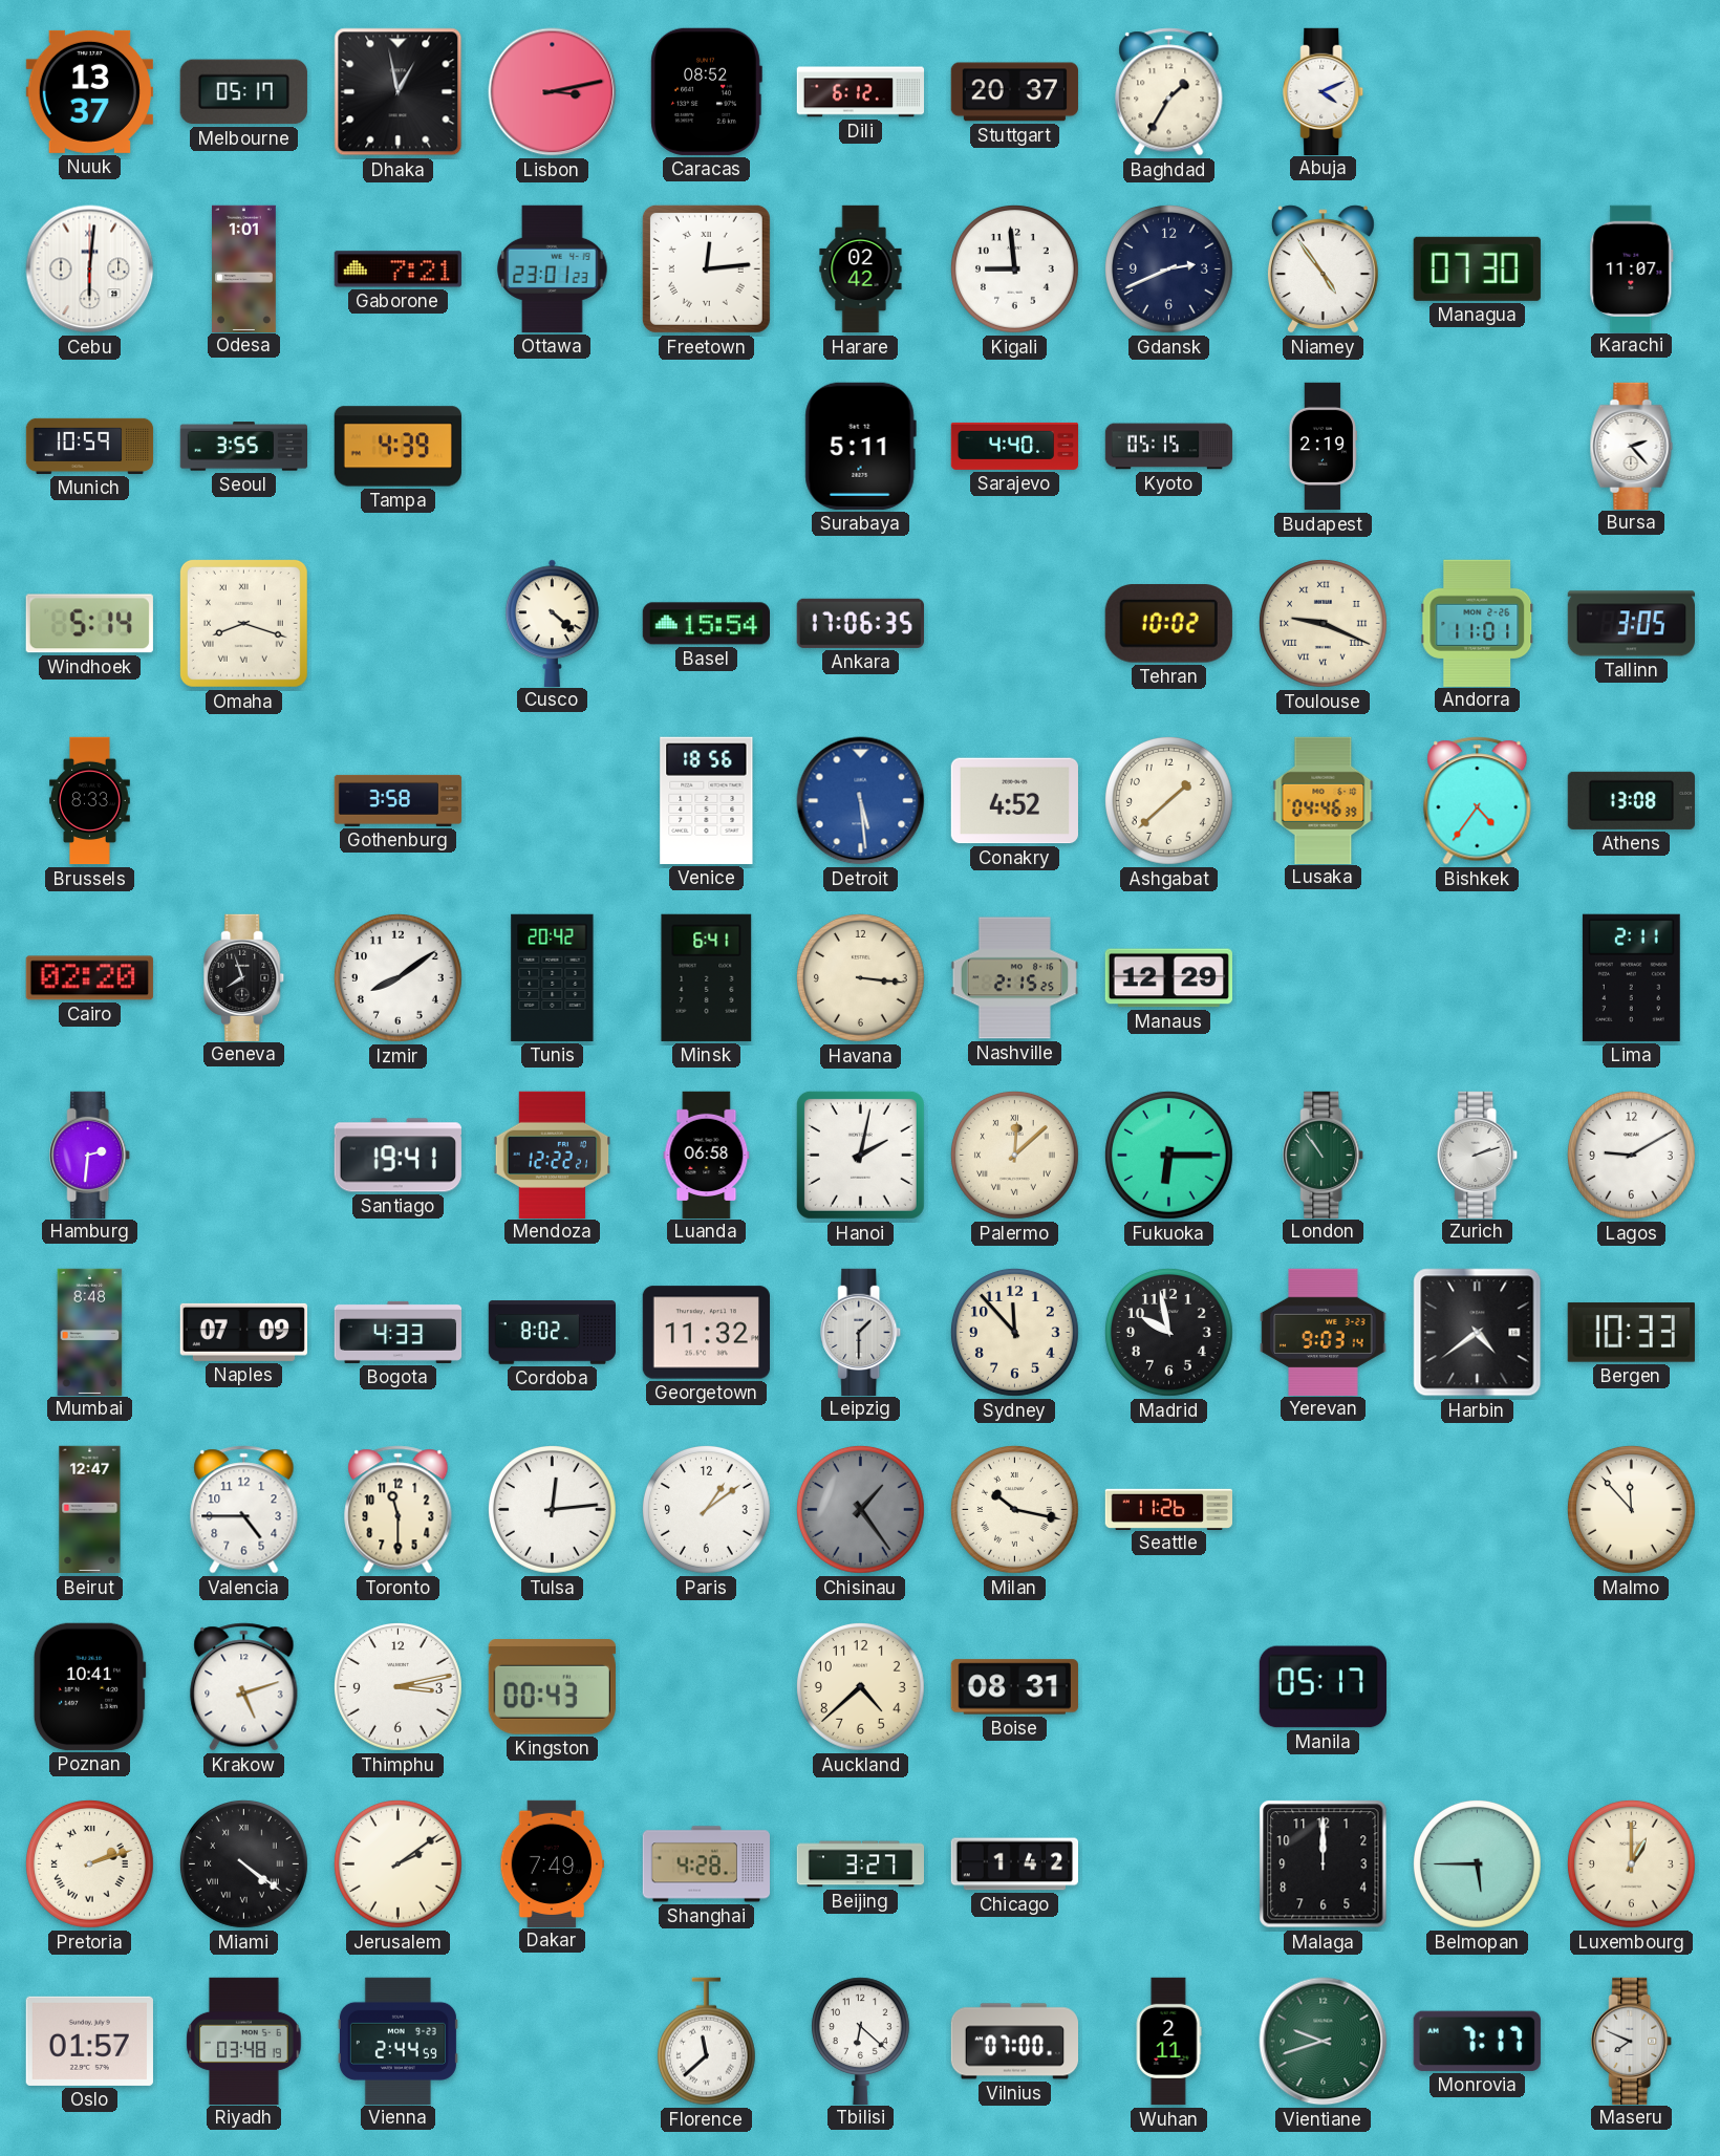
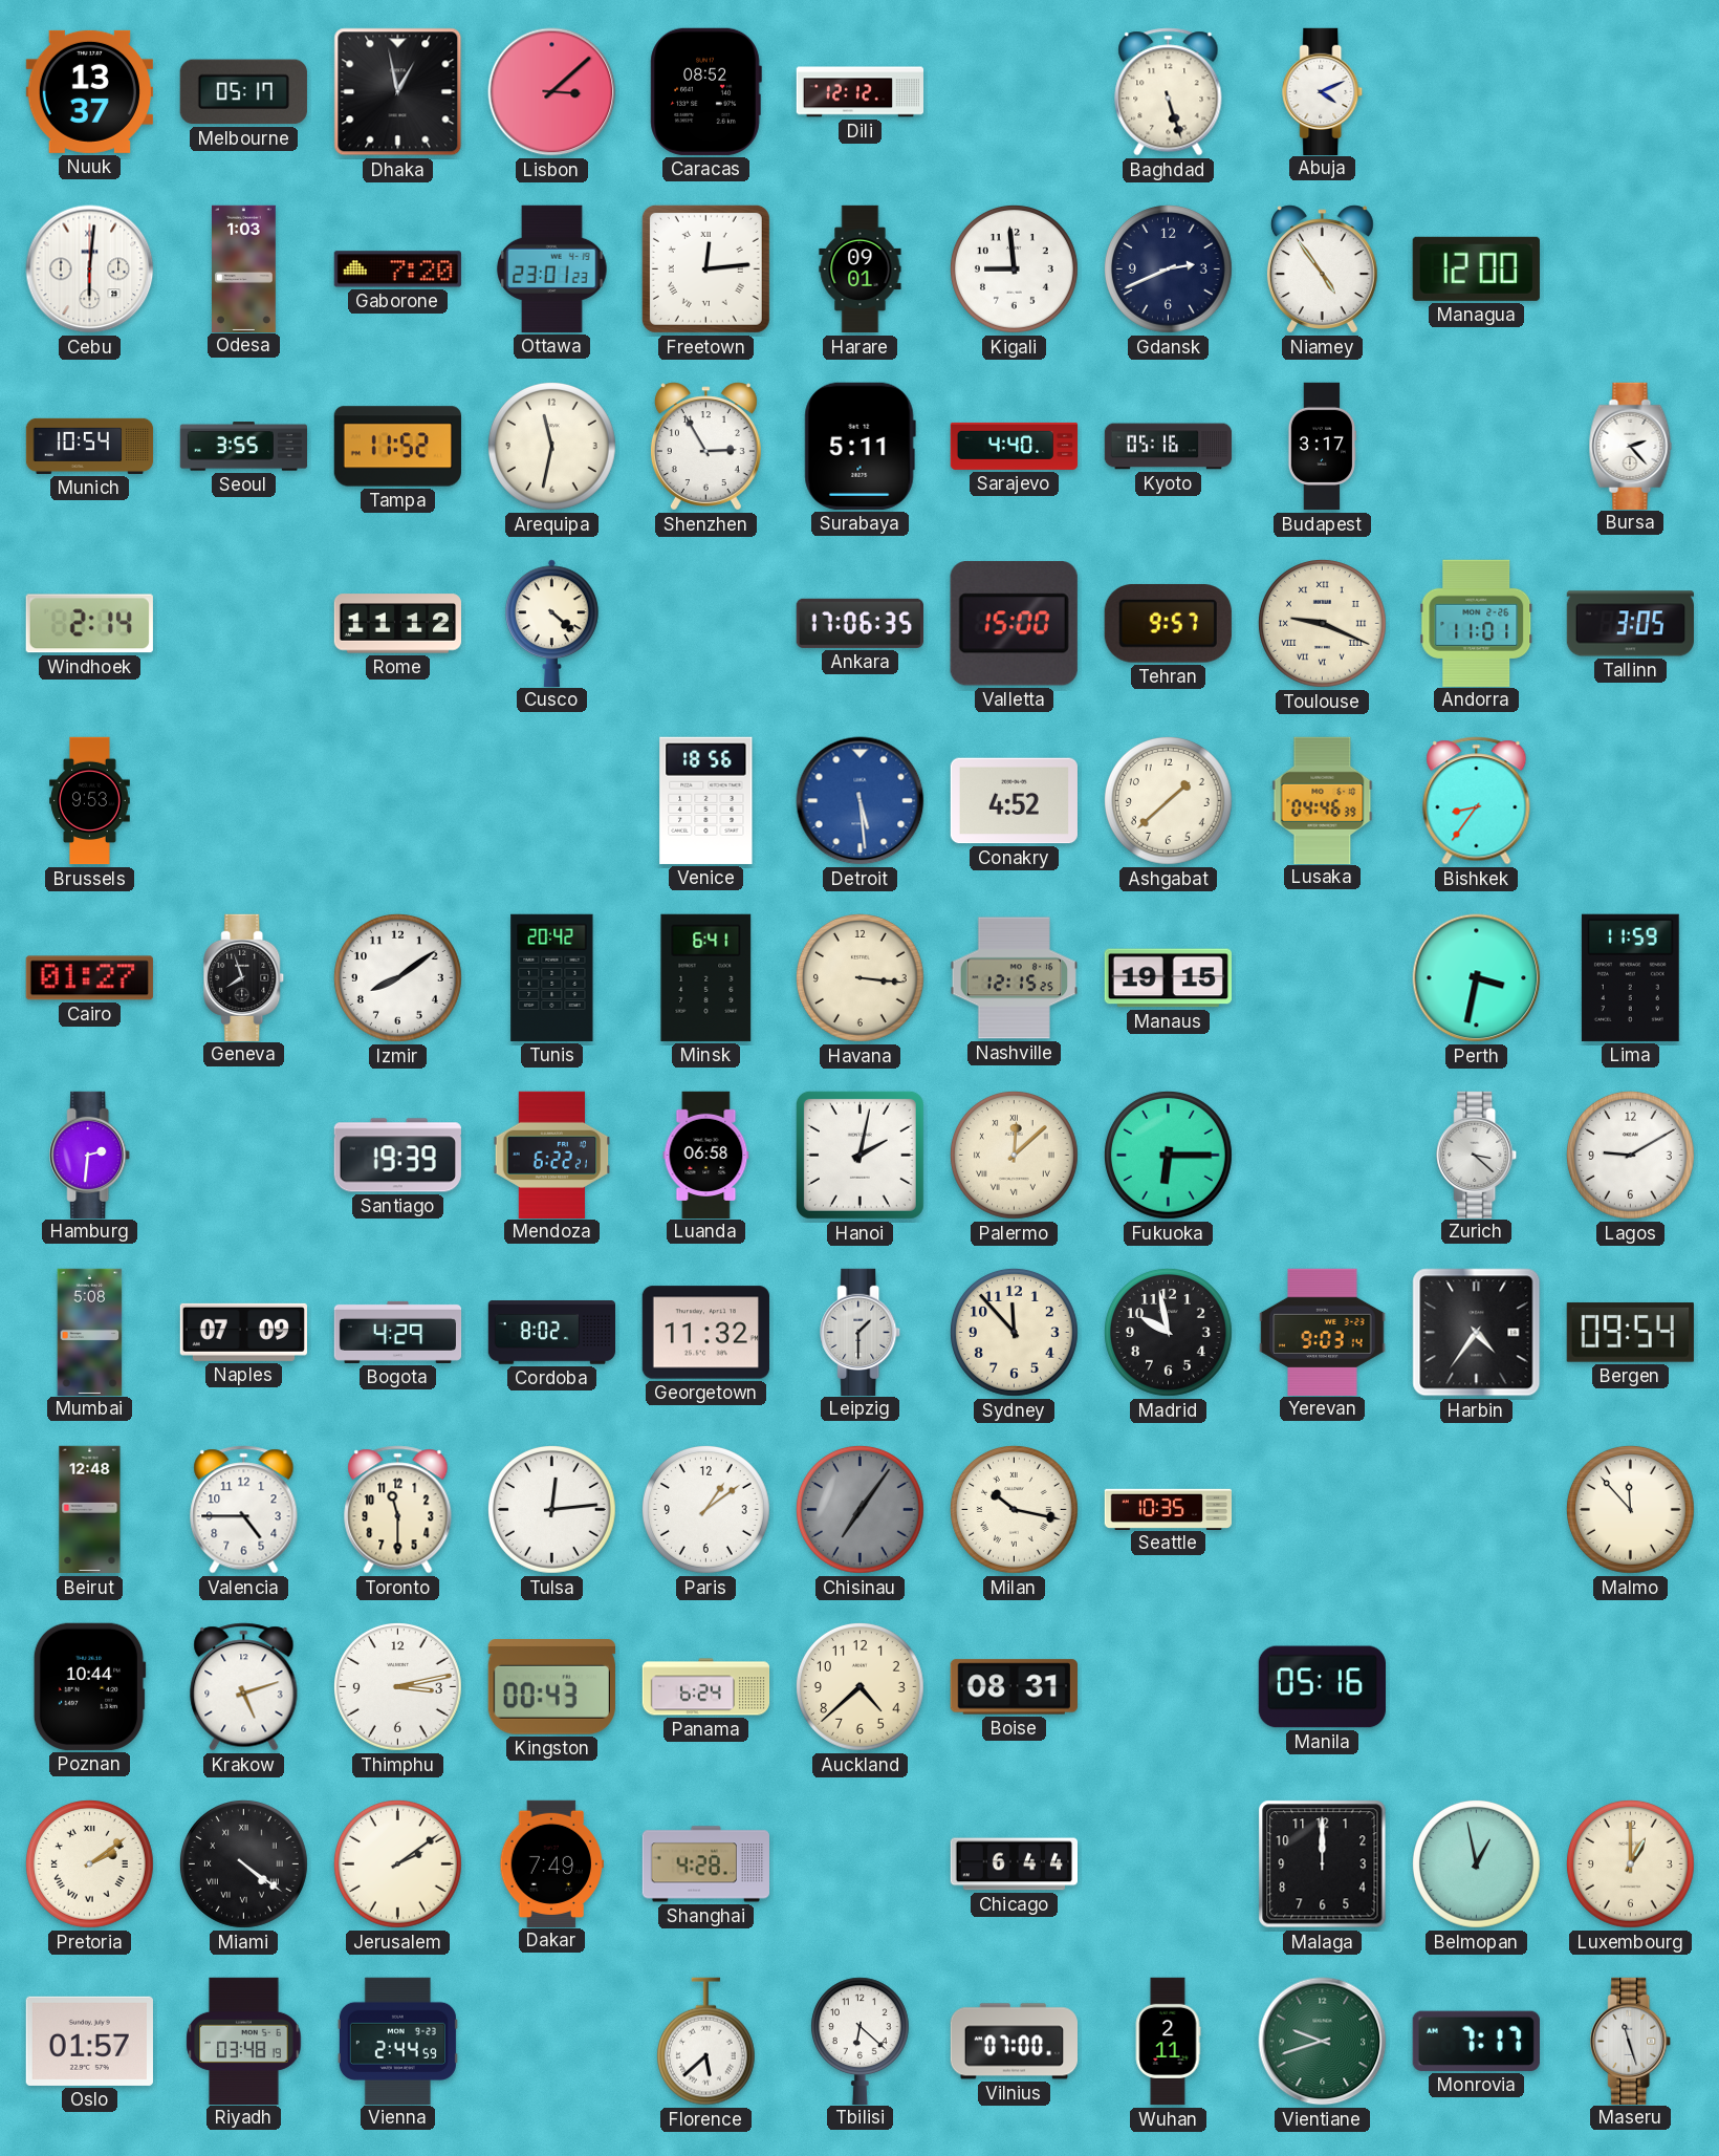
Lisbon: 3:13 -> 3:08 (552, 92)
Dili: 6:12 -> 12:12 (861, 92)
Stuttgart: 20:37 -> none (1014, 92)
Baghdad: 1:35 -> 5:27 (1169, 92)
Odesa: 1:01 -> 1:03 (244, 268)
Gaborone: 7:21 -> 7:20 (397, 269)
Harare: 02:42 -> 09:01 (861, 269)
Managua: 07:30 -> 12:00 (1476, 268)
Karachi: 11:07 -> none (1632, 268)
Munich: 10:59 -> 10:54 (90, 446)
Tampa: 4:39 -> 11:52 (397, 447)
Arequipa: none -> 11:32 (552, 447)
Shenzhen: none -> 2:55 (705, 447)
Kyoto: 05:15 -> 05:16 (1169, 447)
Budapest: 2:19 -> 3:17 (1322, 447)
Windhoek: 5:14 -> 2:14 (89, 624)
Omaha: 8:18 -> none (243, 623)
Rome: none -> 11:12 (397, 624)
Basel: 15:54 -> none (706, 624)
Valletta: none -> 15:00 (1014, 624)
Tehran: 10:02 -> 9:57 (1168, 624)
Brussels: 8:33 -> 9:53 (90, 801)
Gothenburg: 3:58 -> none (399, 800)
Bishkek: 4:36 -> 8:36 (1477, 801)
Athens: 13:08 -> none (1631, 800)
Cairo: 02:20 -> 01:27 (89, 978)
Nashville: 2:15 -> 12:15 (1014, 978)
Manaus: 12:29 -> 19:15 (1168, 978)
Perth: none -> 3:32 (1477, 978)
Lima: 2:11 -> 11:59 (1630, 977)
Santiago: 19:41 -> 19:39 (397, 1156)
Mendoza: 12:22 -> 6:22 (552, 1155)
London: 10:54 -> none (1324, 1155)
Zurich: 2:12 -> 3:22 (1477, 1155)
Mumbai: 8:48 -> 5:08 (90, 1332)
Bogota: 4:33 -> 4:29 (398, 1332)
Harbin: 4:39 -> 4:36 (1477, 1333)
Bergen: 10:33 -> 09:54 (1630, 1333)
Beirut: 12:47 -> 12:48 (90, 1510)
Chisinau: 1:24 -> 7:06 (861, 1510)
Seattle: 11:26 -> 10:35 (1168, 1509)
Poznan: 10:41 -> 10:44 (89, 1686)
Panama: none -> 6:24 (706, 1687)
Manila: 05:17 -> 05:16 (1322, 1687)
Pretoria: 2:12 -> 2:09 (90, 1864)
Beijing: 3:27 -> none (861, 1864)
Chicago: 1:42 -> 6:44 (1014, 1864)
Belmopan: 5:45 -> 12:58 (1477, 1864)
Florence: 11:38 -> 5:38 (705, 2042)
Maseru: 7:49 -> 11:27 (1631, 2041)
